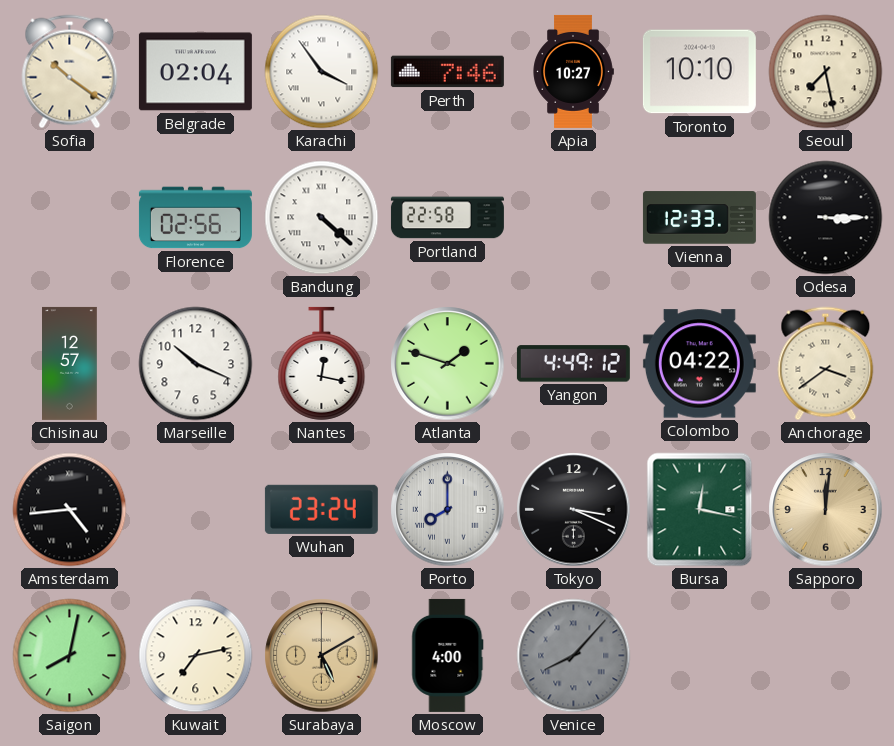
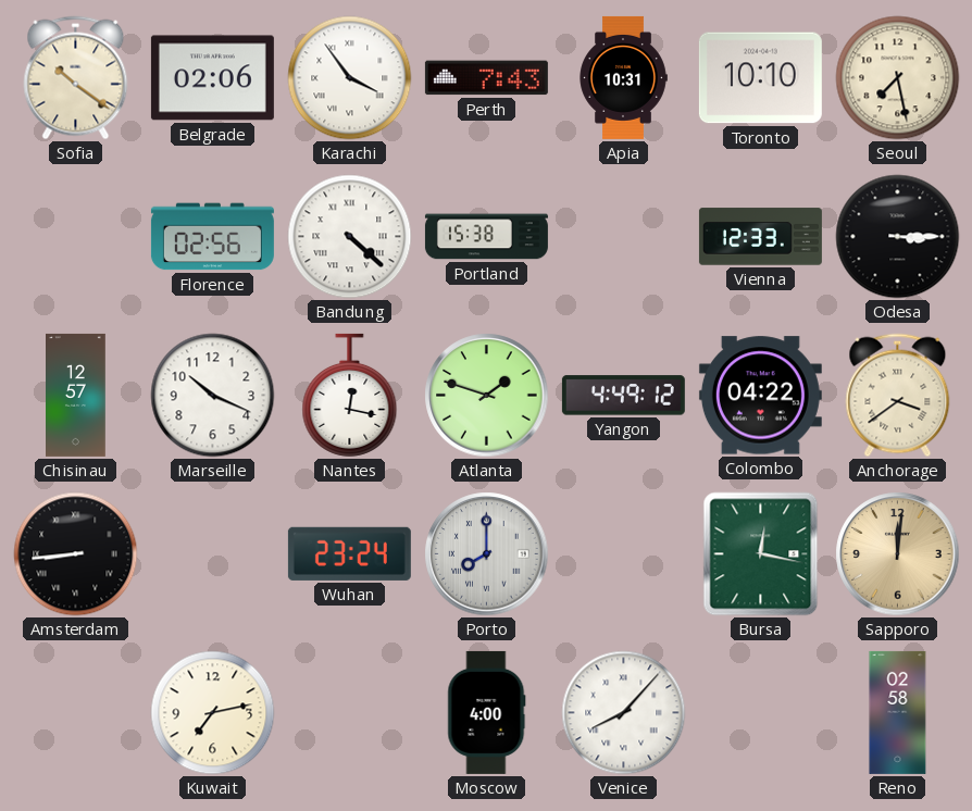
Belgrade: 02:04 -> 02:06 (212, 78)
Perth: 7:46 -> 7:43 (486, 78)
Apia: 10:27 -> 10:31 (623, 77)
Portland: 22:58 -> 15:38 (486, 237)
Amsterdam: 4:44 -> 8:44 (76, 554)
Tokyo: 3:19 -> none (574, 510)
Saigon: 8:02 -> none (70, 656)
Surabaya: 5:10 -> none (322, 656)
Venice dial: grey -> white (624, 713)
Reno: none -> 02:58 (898, 712)
